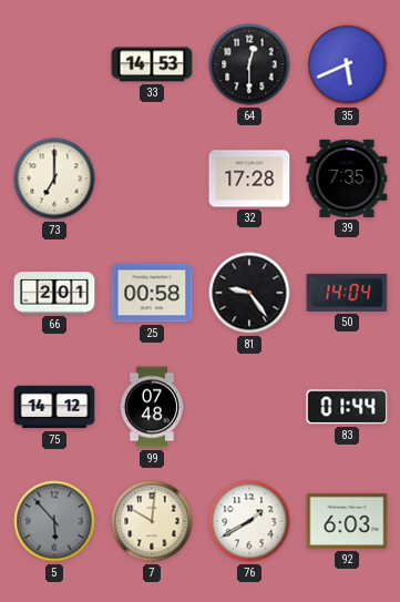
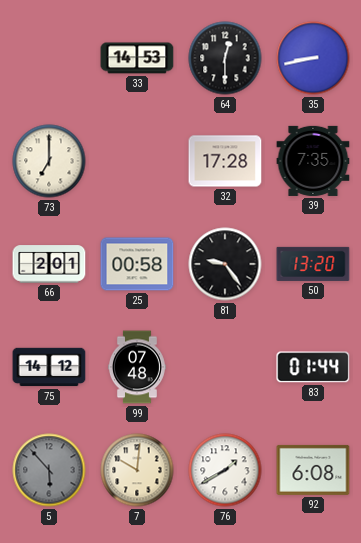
35: 5:41 -> 8:43 (313, 58)
50: 14:04 -> 13:20 (313, 264)
92: 6:03 -> 6:08 (313, 470)
